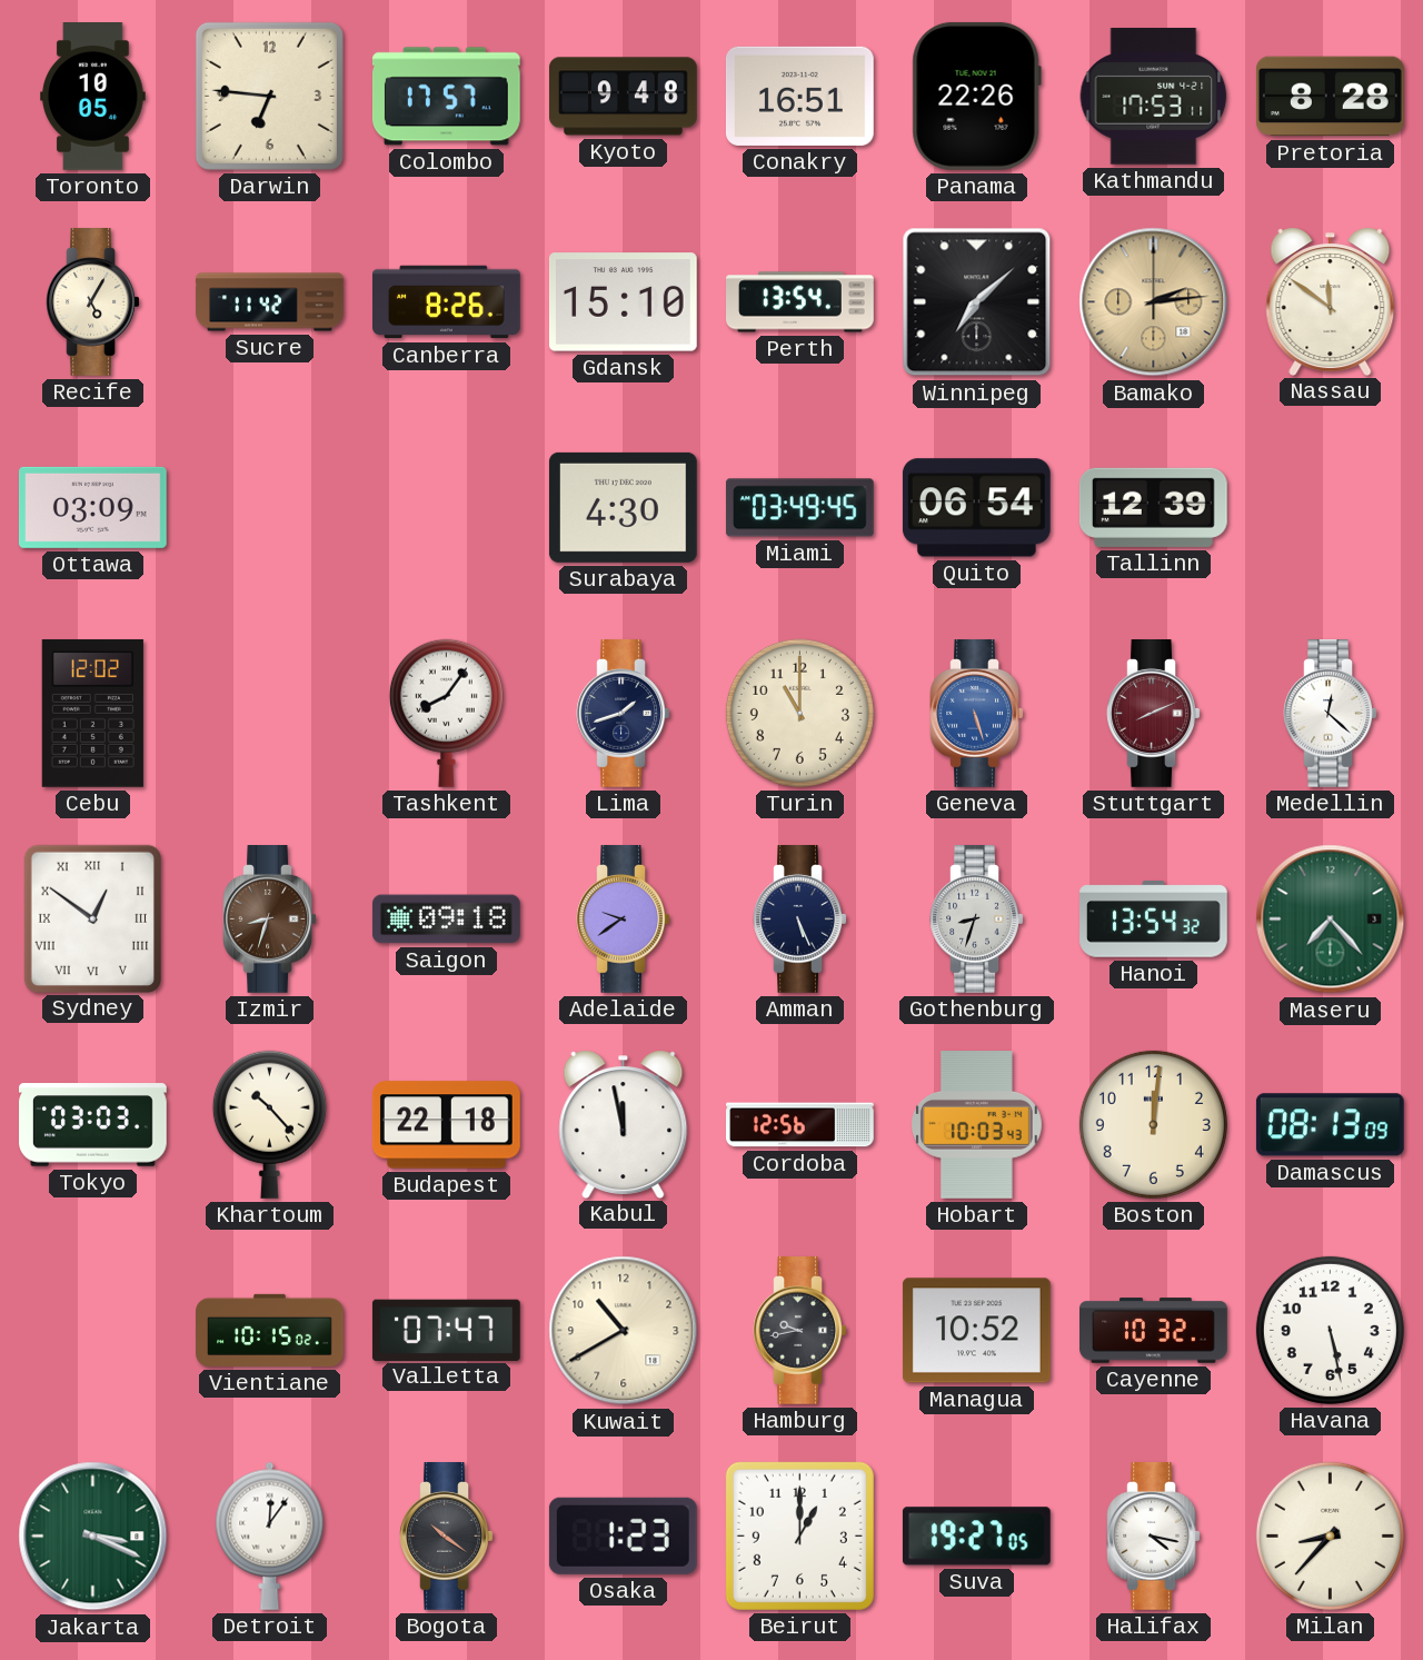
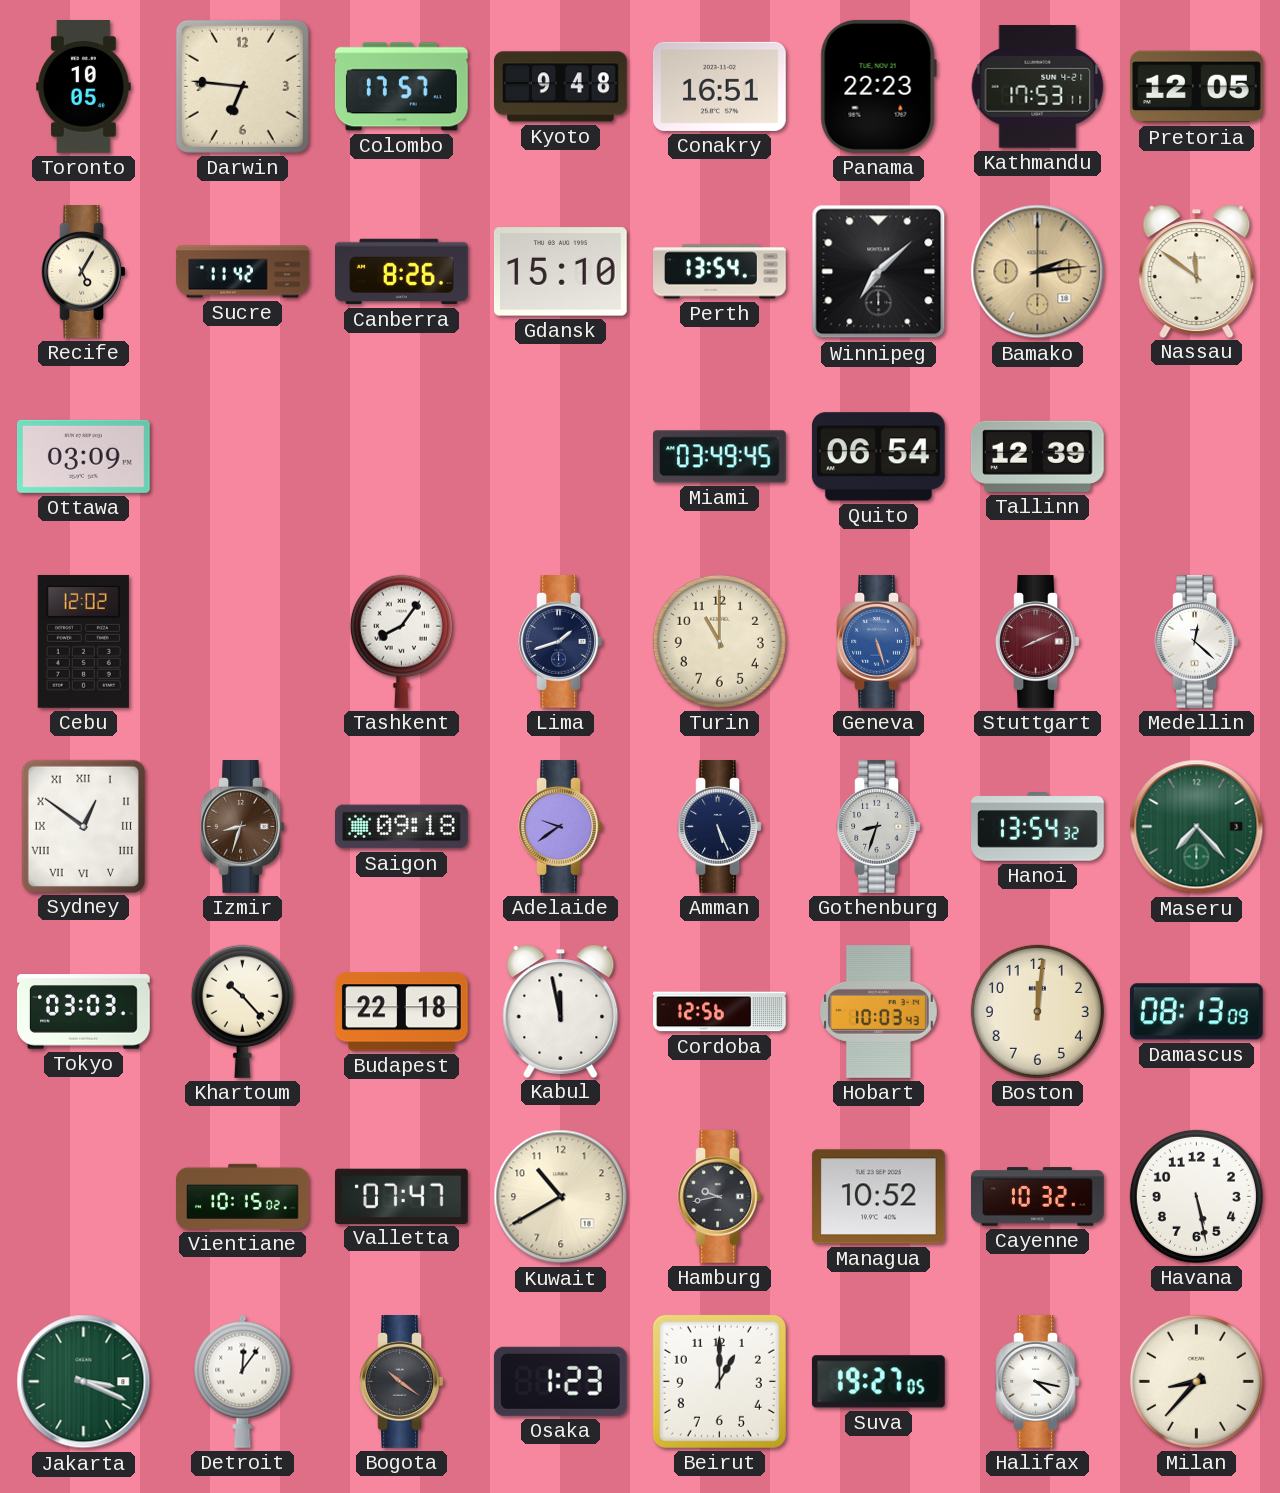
Panama: 22:26 -> 22:23 (878, 86)
Pretoria: 8:28 -> 12:05 (1196, 87)
Surabaya: 4:30 -> none (623, 507)
